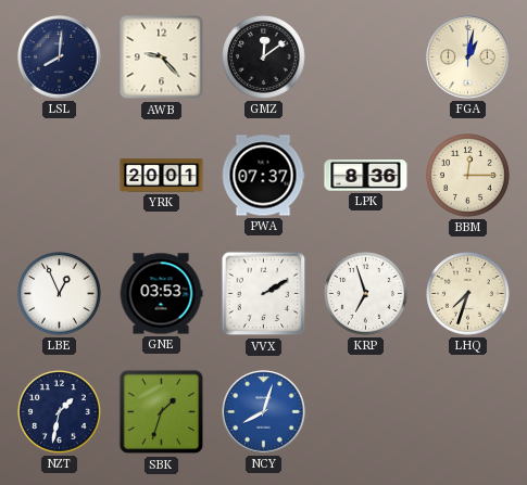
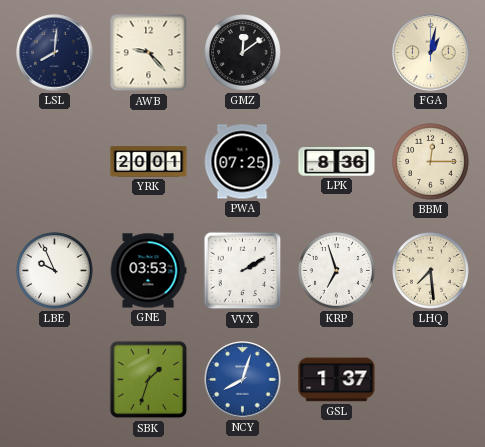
PWA: 07:37 -> 07:25 (242, 162)
LBE: 12:56 -> 9:56 (55, 271)
LHQ: 7:33 -> 7:29 (431, 271)
NZT: 1:32 -> none (60, 412)
GSL: none -> 1:37 (337, 380)
